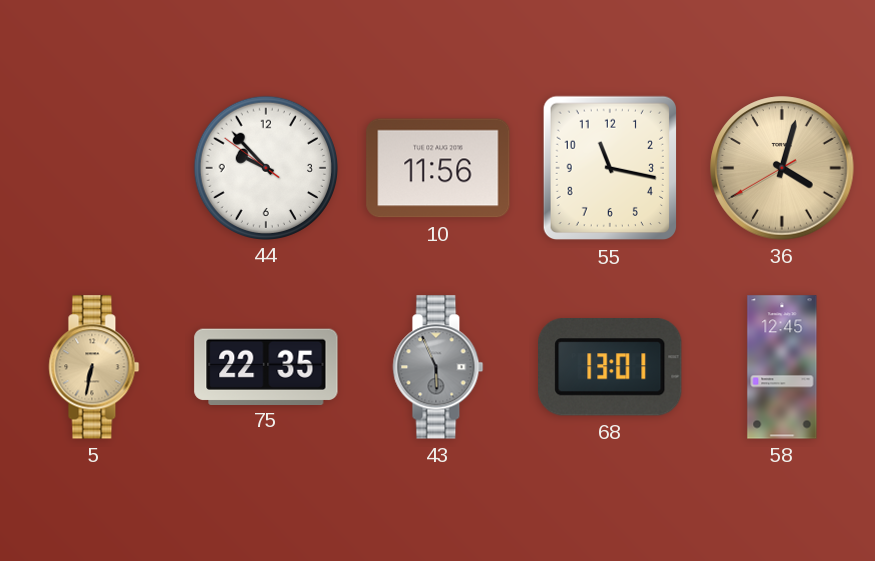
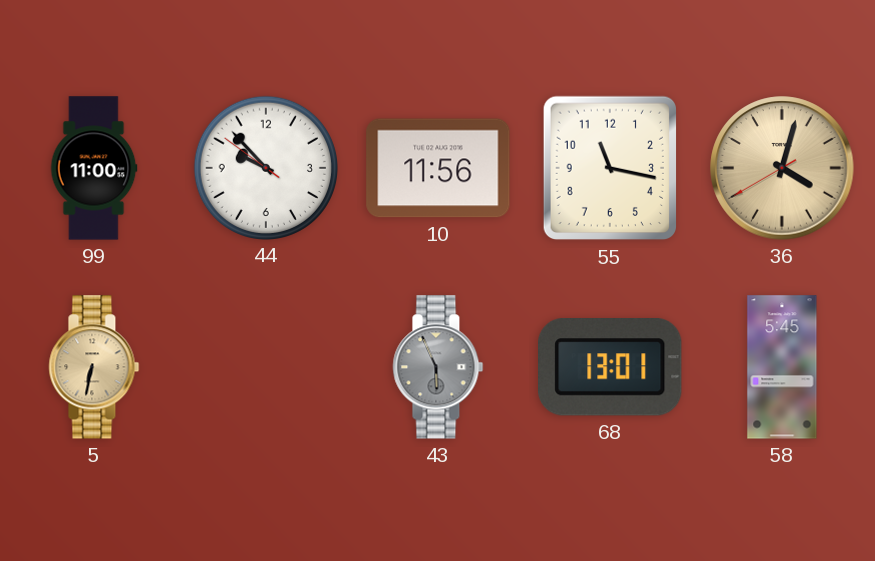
99: none -> 11:00 (94, 168)
75: 22:35 -> none (266, 366)
58: 12:45 -> 5:45 (782, 367)
